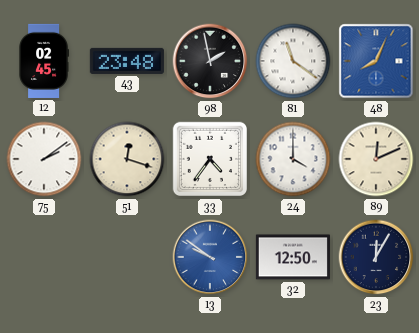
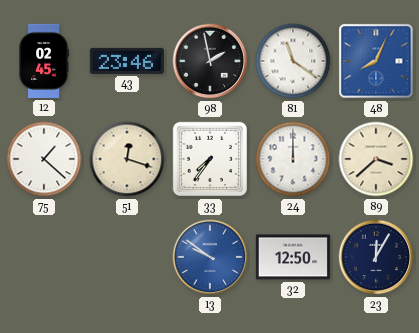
43: 23:48 -> 23:46 (127, 61)
75: 2:09 -> 1:22 (44, 159)
33: 4:36 -> 7:36 (210, 159)
24: 4:00 -> 12:00 (293, 159)
89: 12:11 -> 3:38 (376, 159)
